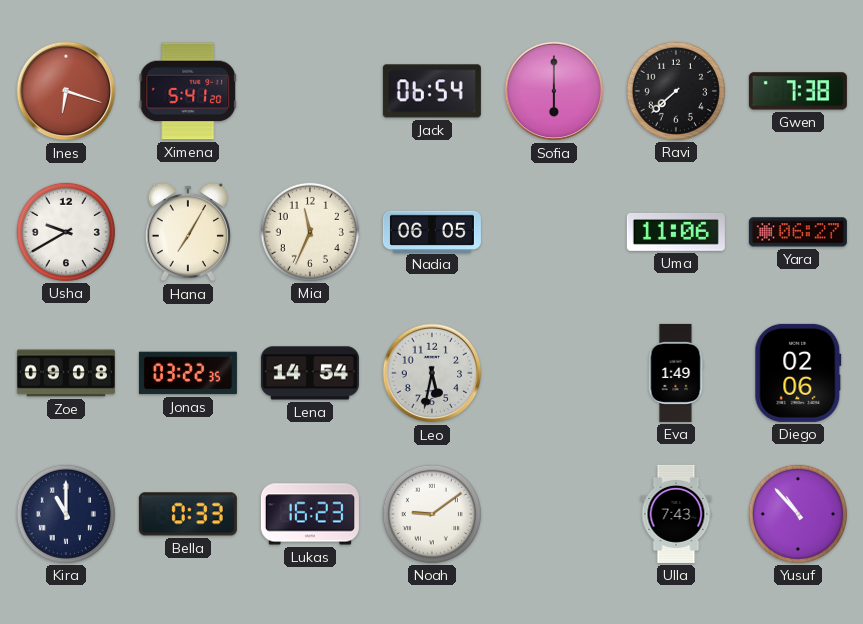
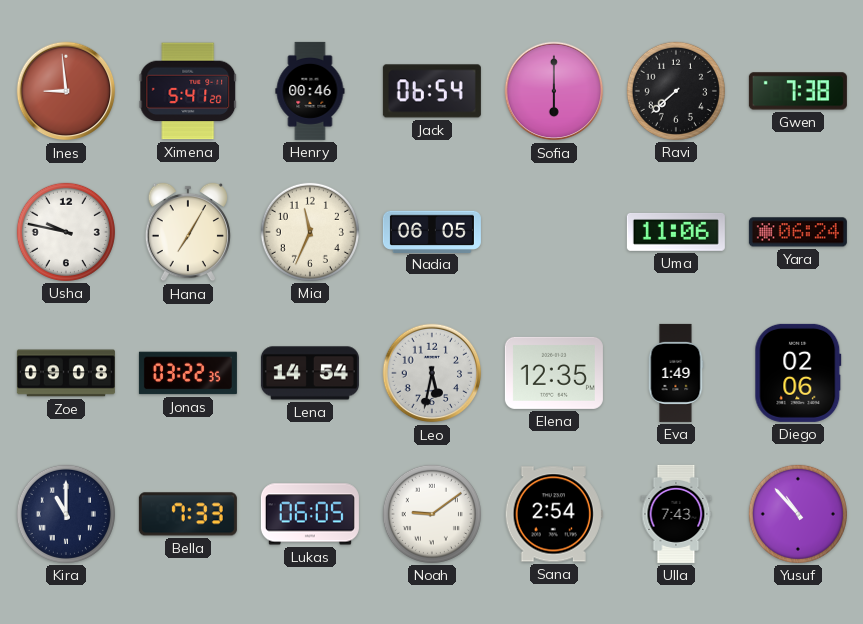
Ines: 6:18 -> 8:59 (66, 91)
Henry: none -> 00:46 (310, 91)
Usha: 9:40 -> 9:47 (66, 232)
Yara: 06:27 -> 06:24 (798, 232)
Elena: none -> 12:35 (554, 373)
Bella: 0:33 -> 7:33 (188, 514)
Lukas: 16:23 -> 06:05 (310, 514)
Sana: none -> 2:54 (554, 514)
